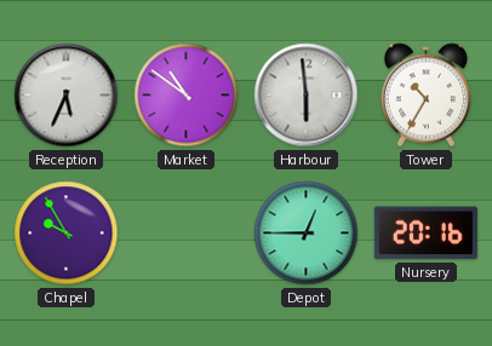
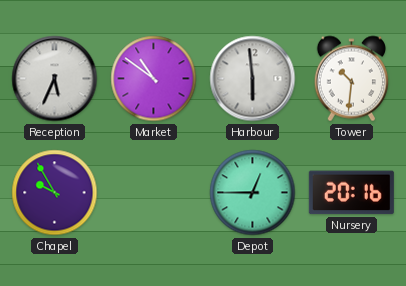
Tower: 10:35 -> 10:31 (351, 79)
